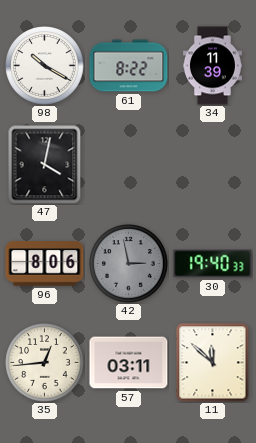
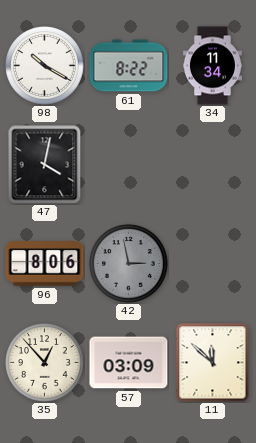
34: 11:39 -> 11:34 (212, 66)
30: 19:40 -> none (213, 264)
35: 12:44 -> 12:53 (45, 363)
57: 03:11 -> 03:09 (129, 363)
